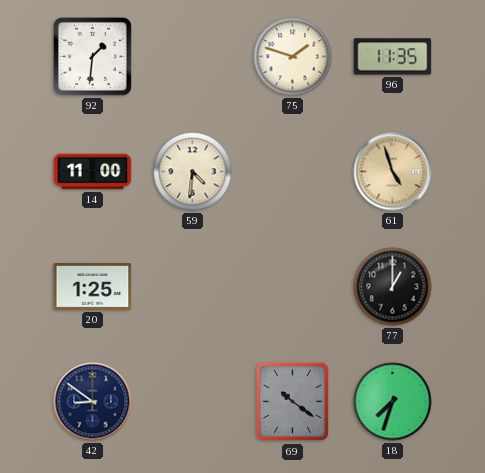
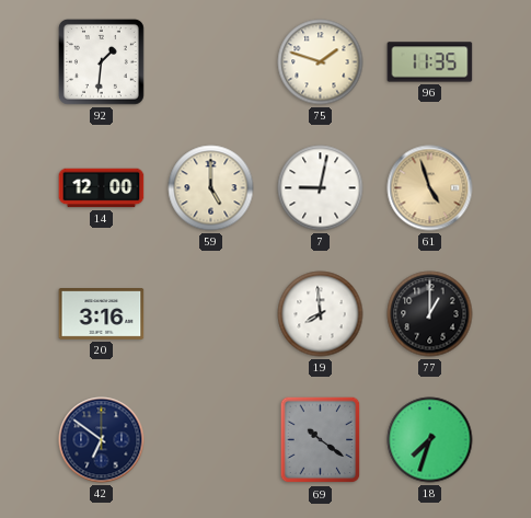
14: 11:00 -> 12:00 (102, 188)
59: 4:31 -> 5:00 (211, 188)
7: none -> 9:02 (321, 188)
20: 1:25 -> 3:16 (102, 314)
19: none -> 7:59 (321, 314)
42: 8:51 -> 6:51 (102, 440)
